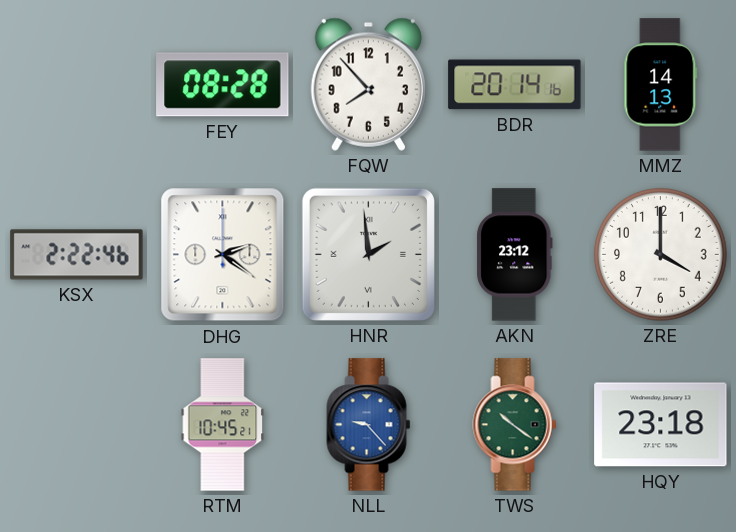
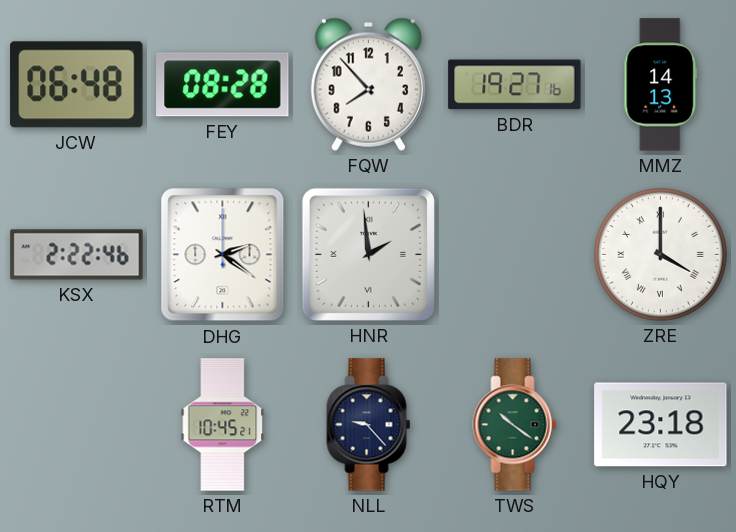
JCW: none -> 06:48 (77, 85)
BDR: 20:14 -> 19:27 (515, 85)
AKN: 23:12 -> none (515, 255)
ZRE numerals: Arabic -> Roman (661, 255)
NLL dial: blue -> navy (369, 425)
